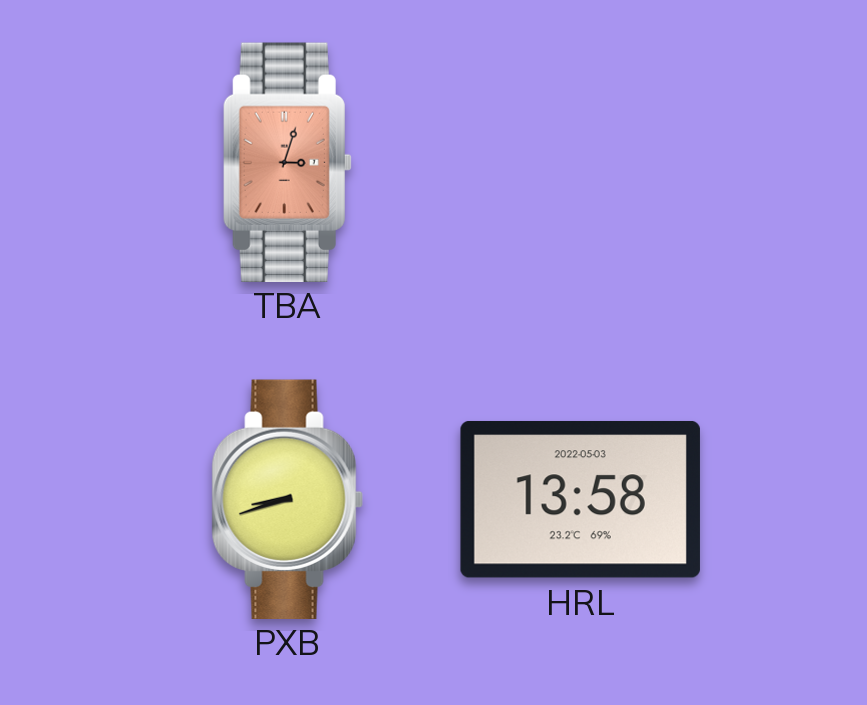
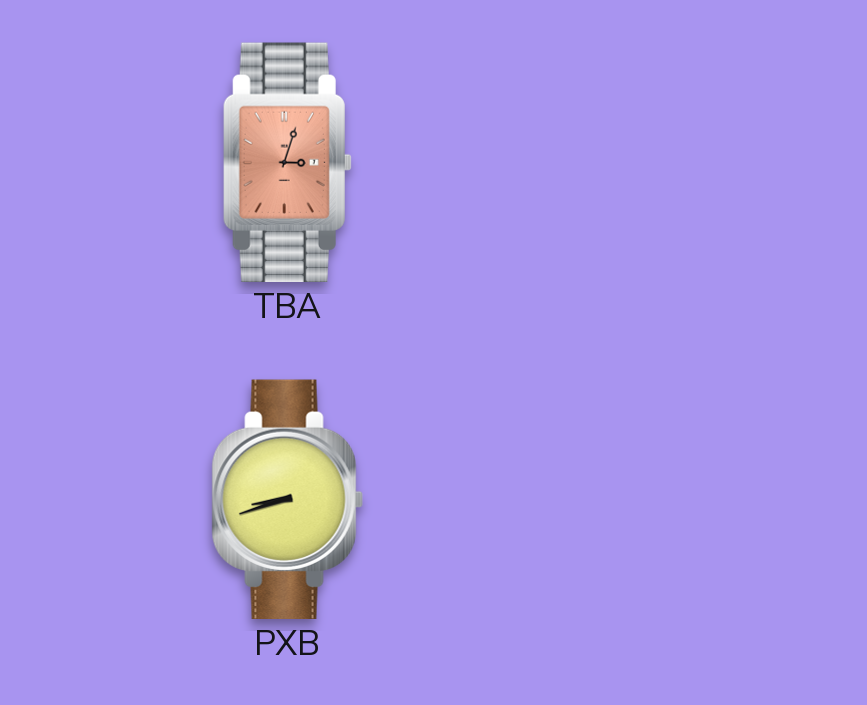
HRL: 13:58 -> none (580, 499)
